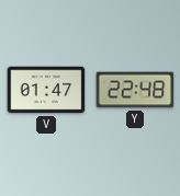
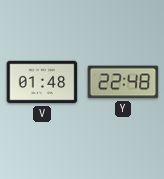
V: 01:47 -> 01:48 (42, 82)
